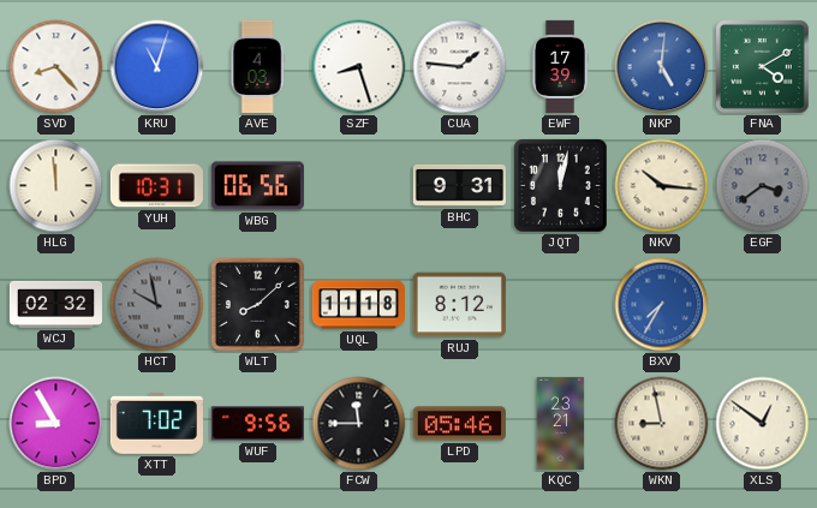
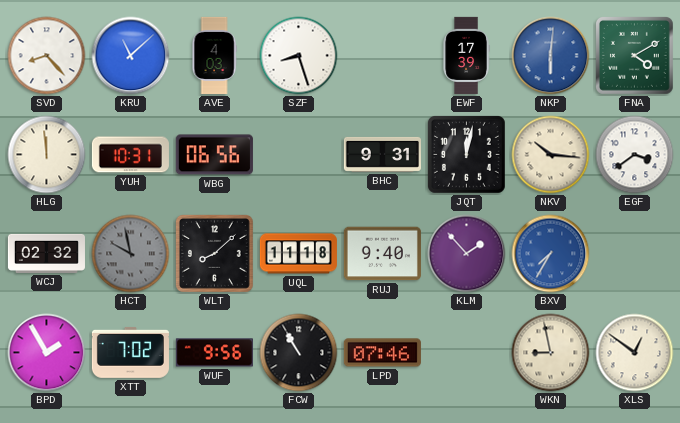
KRU: 11:03 -> 11:08 (131, 56)
CUA: 1:46 -> none (460, 67)
NKP: 5:01 -> 6:01 (551, 56)
EGF dial: grey -> white (635, 155)
RUJ: 8:12 -> 9:40 (382, 254)
KLM: none -> 1:53 (467, 254)
BPD: 8:55 -> 1:55 (47, 353)
FCW: 11:45 -> 10:55 (299, 353)
LPD: 05:46 -> 07:46 (382, 353)
KQC: 23:21 -> none (561, 423)
